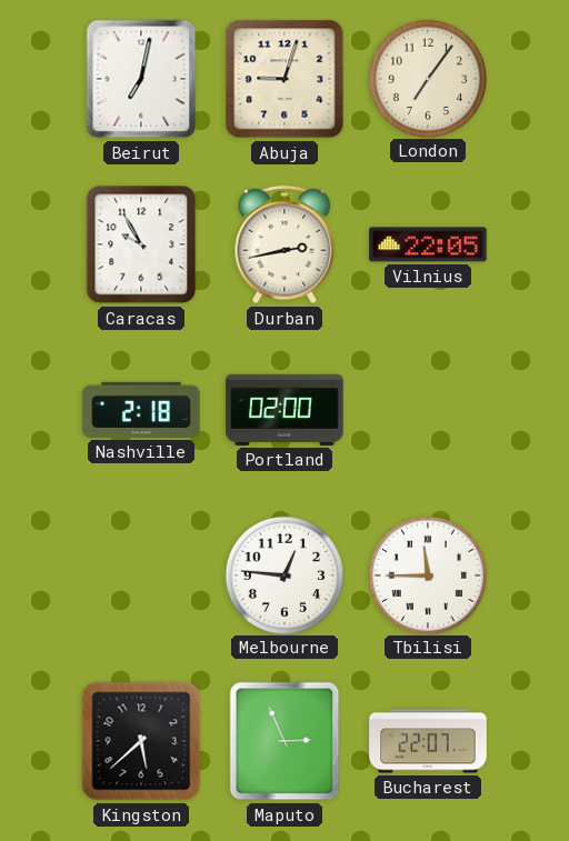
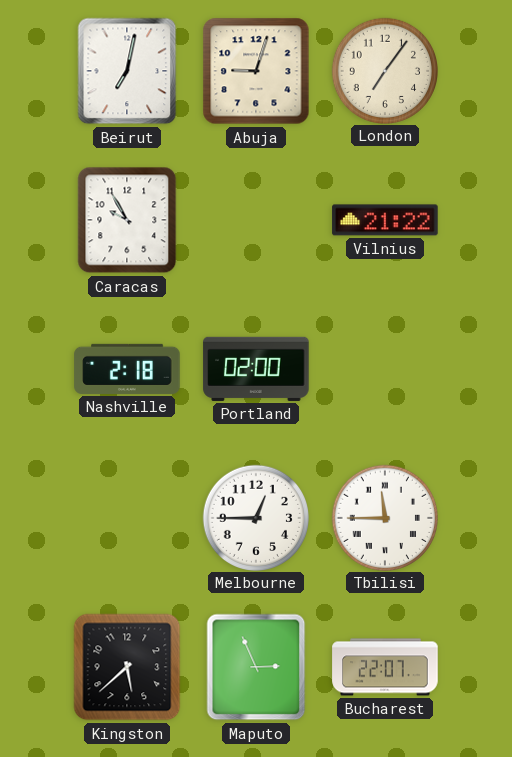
Durban: 2:43 -> none (284, 244)
Vilnius: 22:05 -> 21:22 (385, 220)
Melbourne: 12:46 -> 12:45 (255, 517)
